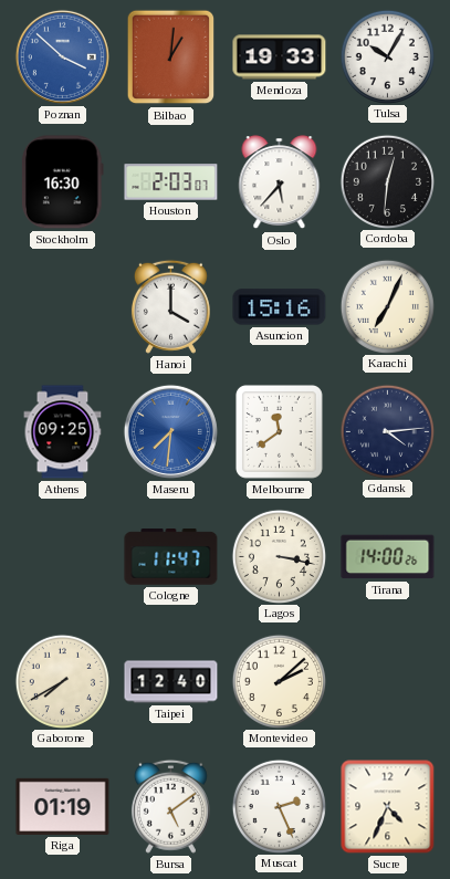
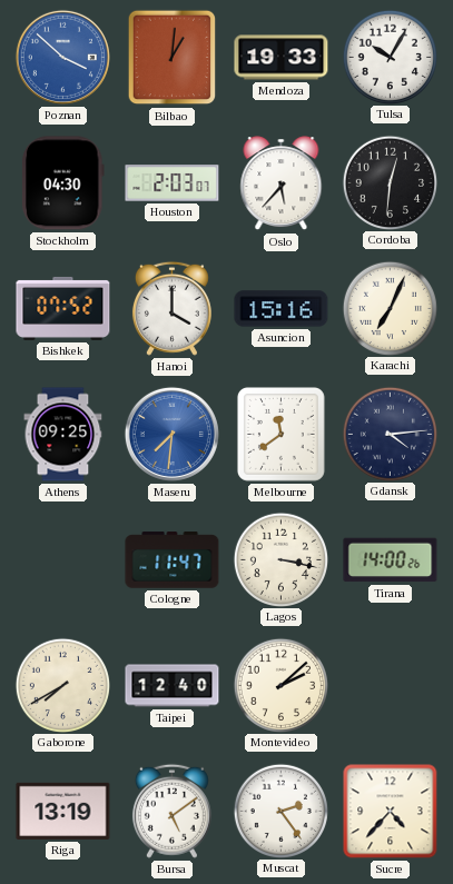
Stockholm: 16:30 -> 04:30 (63, 183)
Bishkek: none -> 07:52 (63, 308)
Riga: 01:19 -> 13:19 (63, 811)
Muscat: 2:26 -> 2:24 (280, 811)
Sucre: 4:34 -> 4:37 (391, 812)
